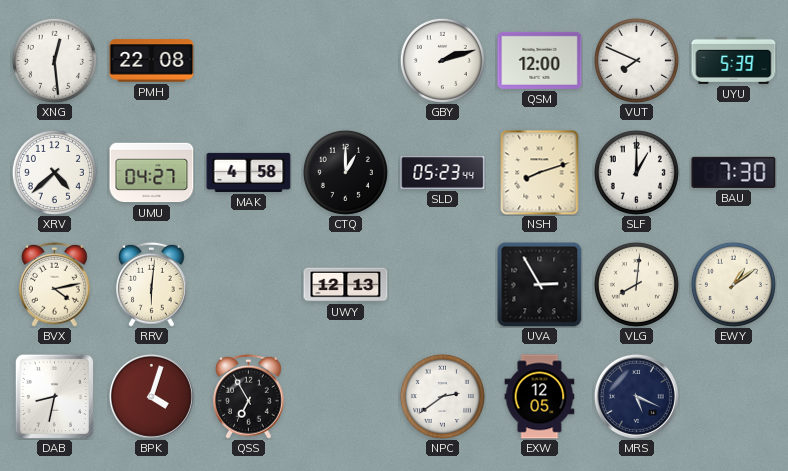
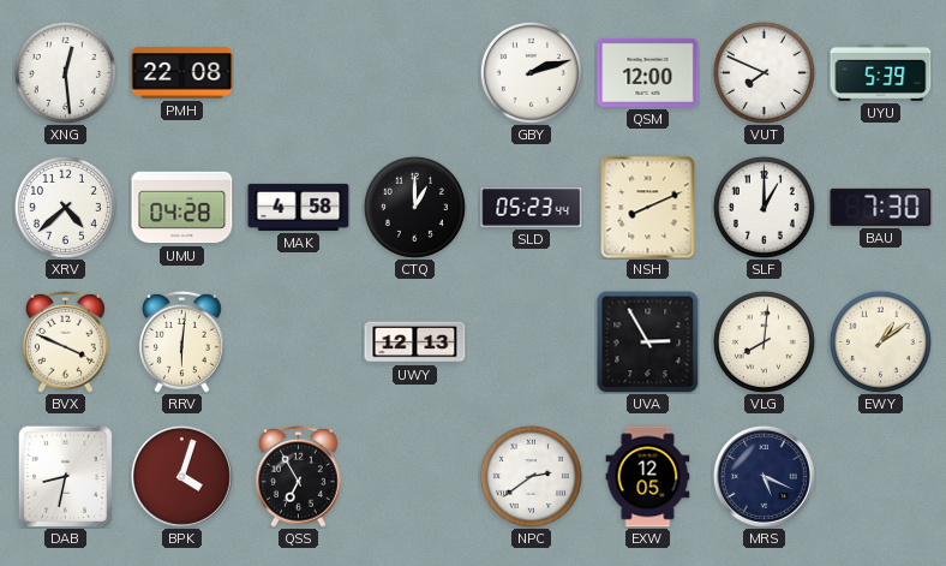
UMU: 04:27 -> 04:28 (182, 208)
NSH: 8:12 -> 8:11 (648, 208)
BVX: 4:13 -> 3:49 (65, 341)
